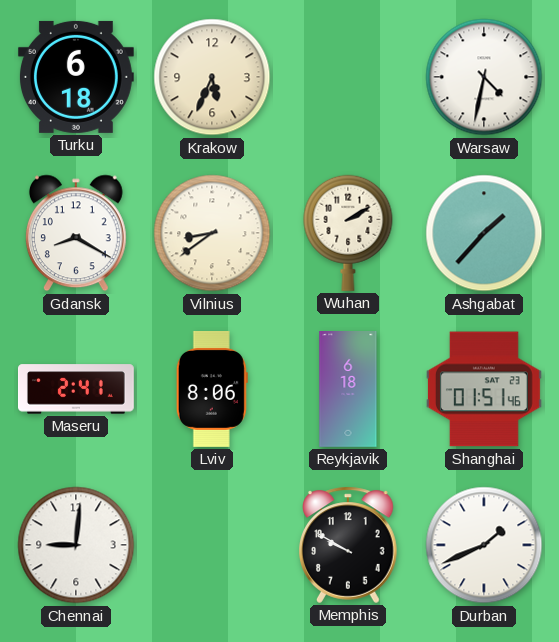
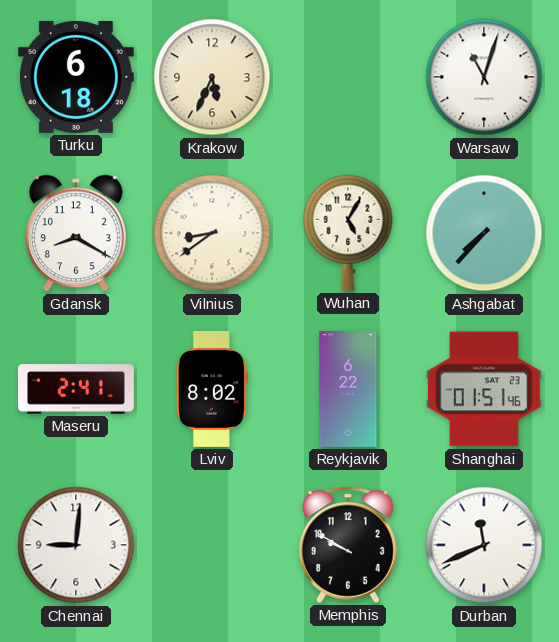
Warsaw: 4:32 -> 11:03 (484, 77)
Wuhan: 2:10 -> 5:05 (348, 233)
Ashgabat: 1:37 -> 7:37 (484, 233)
Lviv: 8:06 -> 8:02 (212, 389)
Reykjavik: 6:18 -> 6:22 (348, 390)
Durban: 1:41 -> 11:41 (484, 545)
